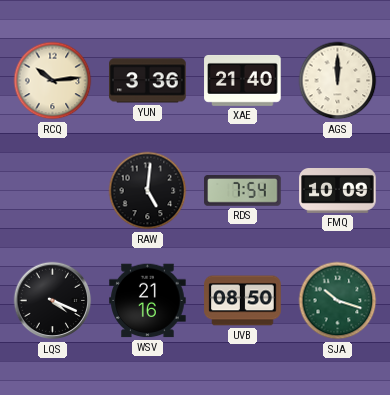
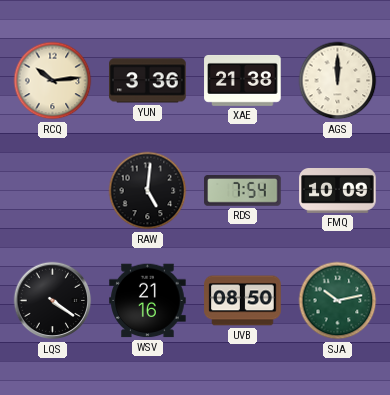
XAE: 21:40 -> 21:38 (243, 80)
LQS: 4:19 -> 4:21 (53, 301)
SJA: 10:18 -> 10:13 (338, 301)
